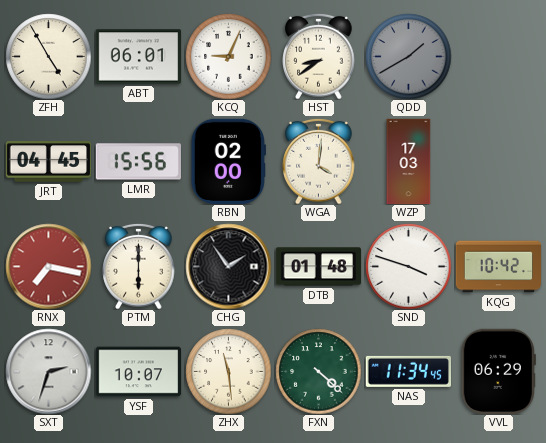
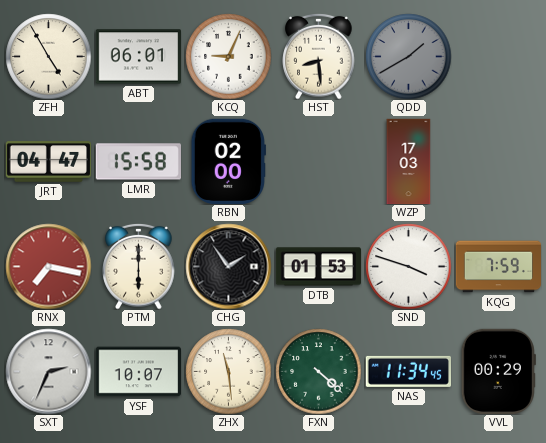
HST: 8:39 -> 8:29 (319, 56)
JRT: 04:45 -> 04:47 (48, 162)
LMR: 15:56 -> 15:58 (138, 162)
WGA: 4:01 -> none (319, 161)
DTB: 01:48 -> 01:53 (318, 267)
KQG: 10:42 -> 7:59 (498, 267)
SXT: 2:33 -> 2:34 (48, 371)
VVL: 06:29 -> 00:29 (498, 371)
